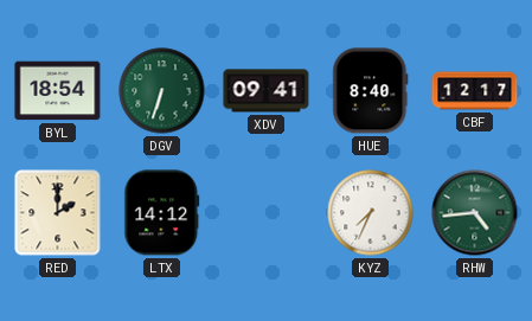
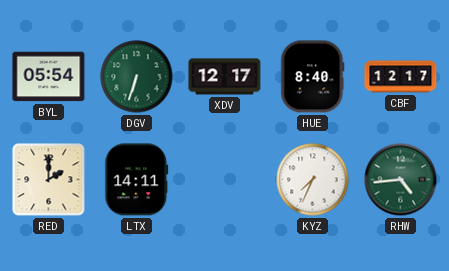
BYL: 18:54 -> 05:54 (49, 77)
XDV: 09:41 -> 12:17 (225, 77)
LTX: 14:12 -> 14:11 (137, 180)
